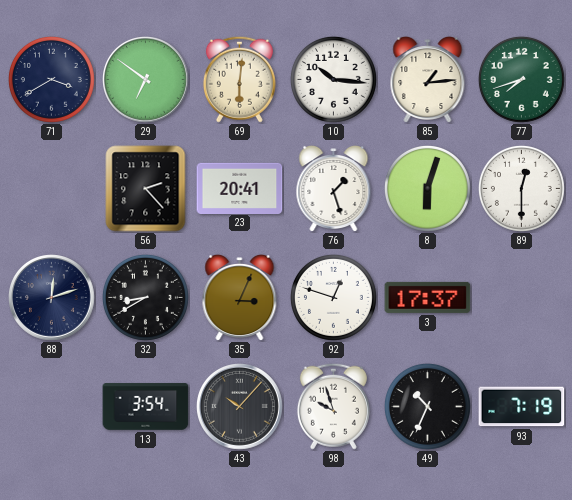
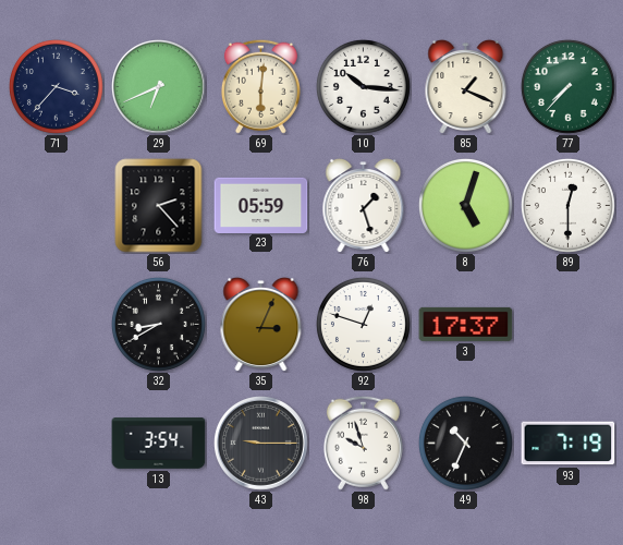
71: 3:40 -> 3:37 (56, 86)
29: 6:51 -> 6:41 (159, 87)
85: 1:14 -> 1:19 (466, 86)
77: 7:42 -> 7:37 (567, 86)
23: 20:41 -> 05:59 (261, 205)
8: 6:03 -> 5:03 (465, 205)
88: 12:12 -> none (52, 298)
43: 10:07 -> 9:15 (261, 444)
